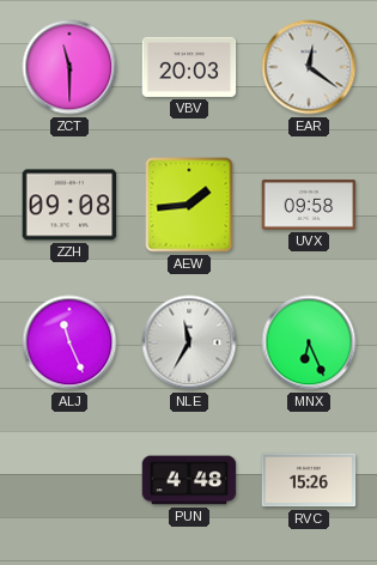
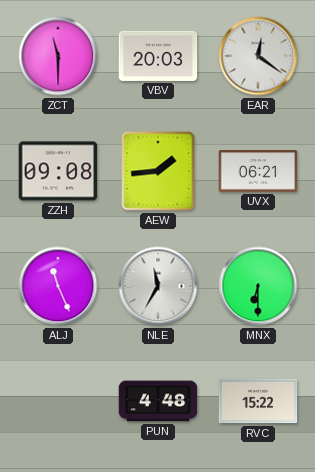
UVX: 09:58 -> 06:21 (258, 171)
MNX: 6:26 -> 6:30 (258, 286)
RVC: 15:26 -> 15:22 (258, 401)
